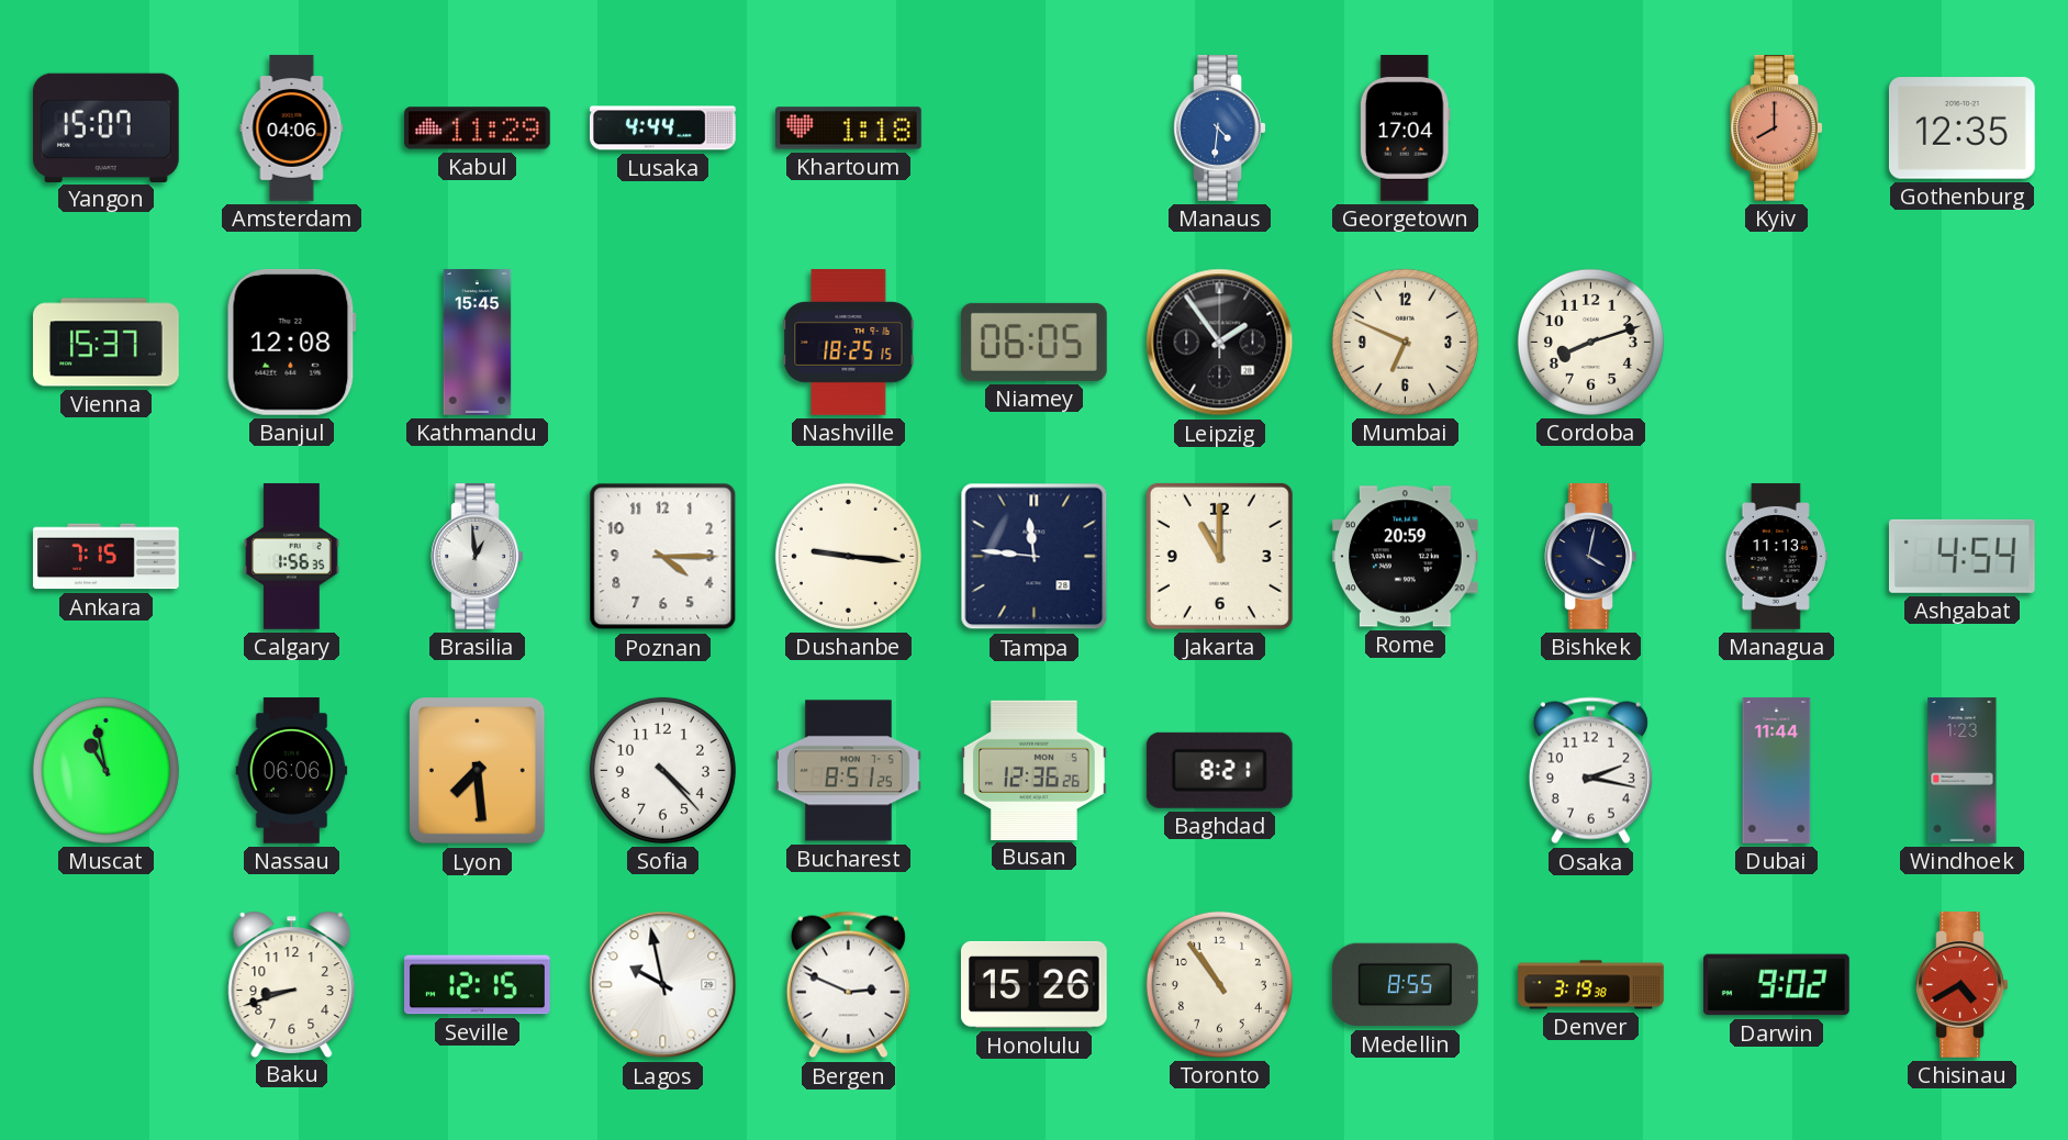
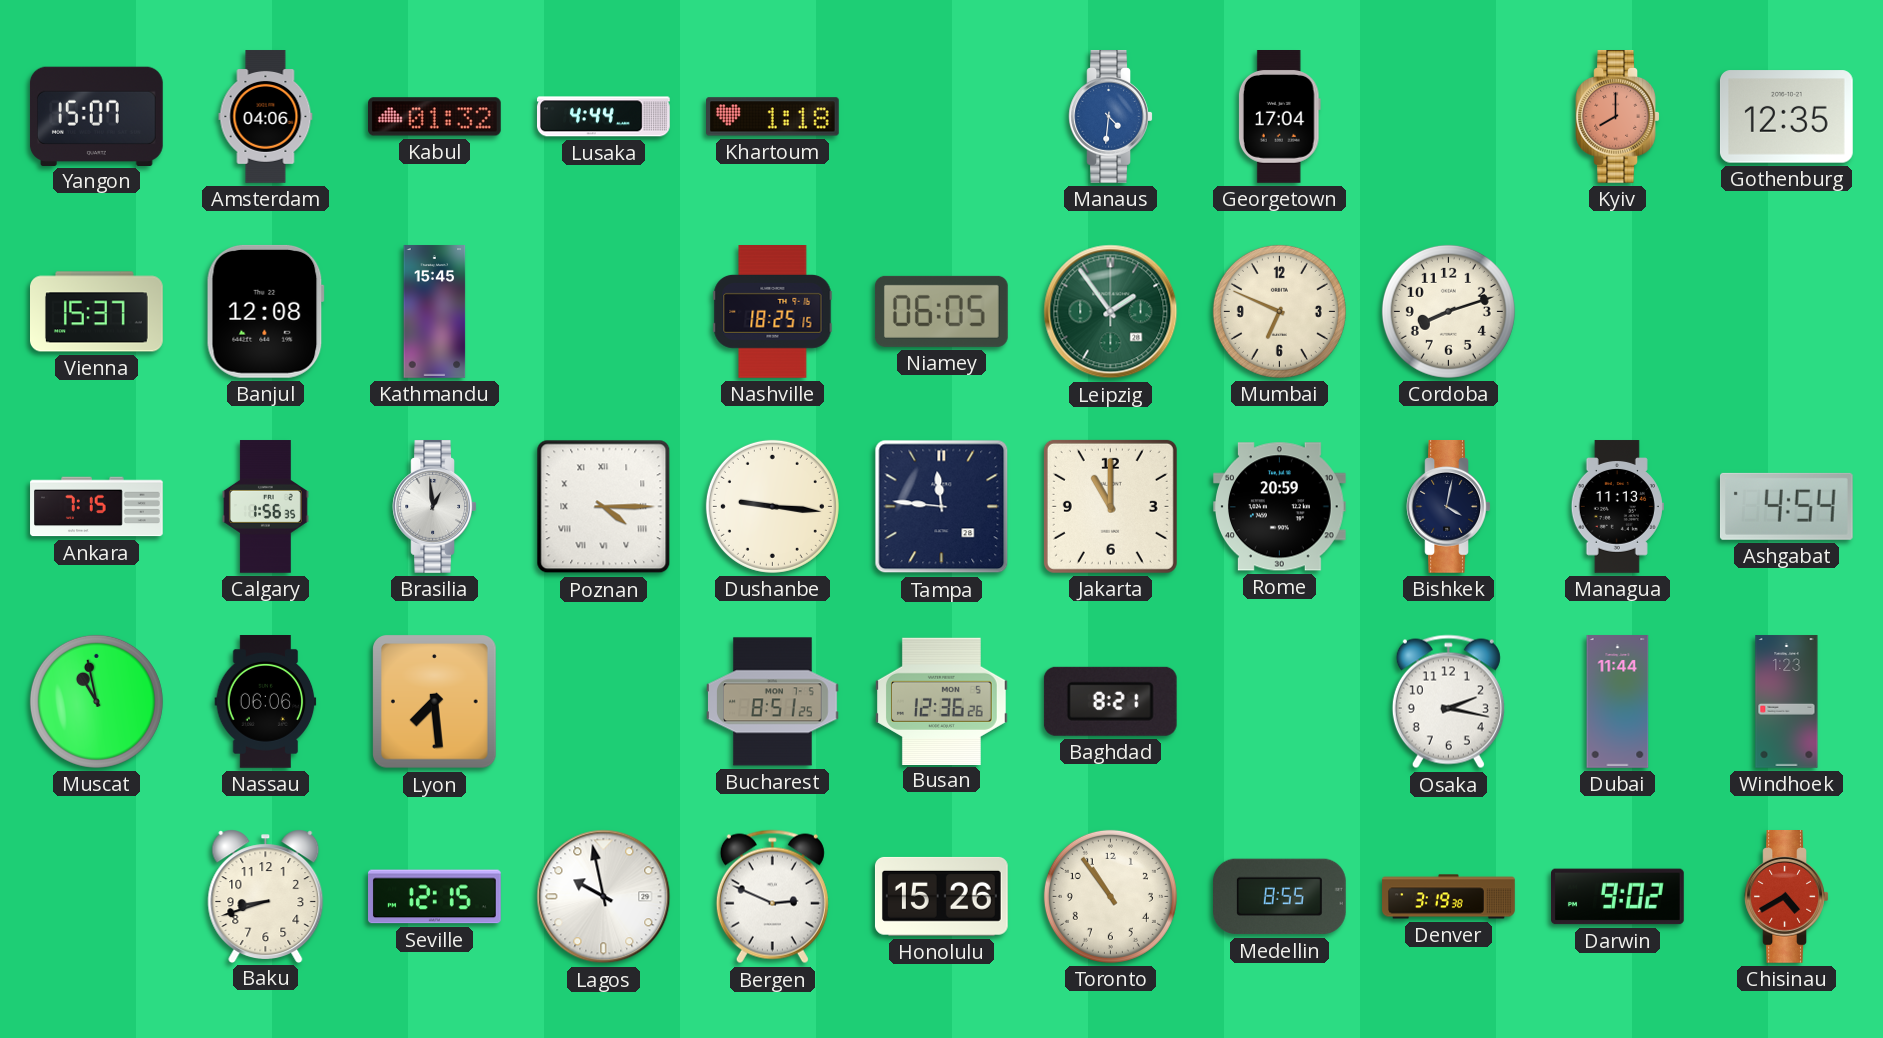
Kabul: 11:29 -> 01:32 (435, 117)
Leipzig dial: black -> green (1111, 312)
Poznan numerals: Arabic -> Roman (604, 507)
Sofia: 4:23 -> none (662, 770)
